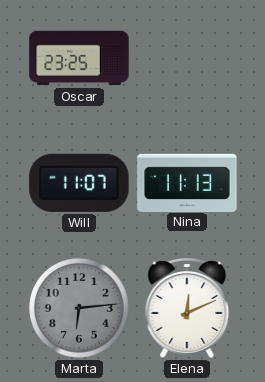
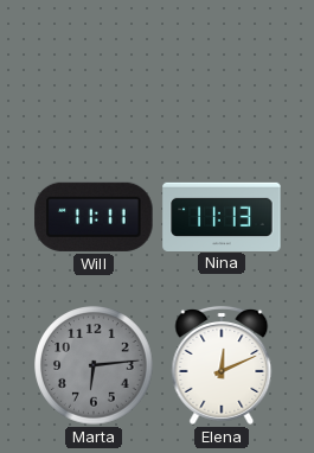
Oscar: 23:25 -> none (79, 58)
Will: 11:07 -> 11:11 (94, 217)
